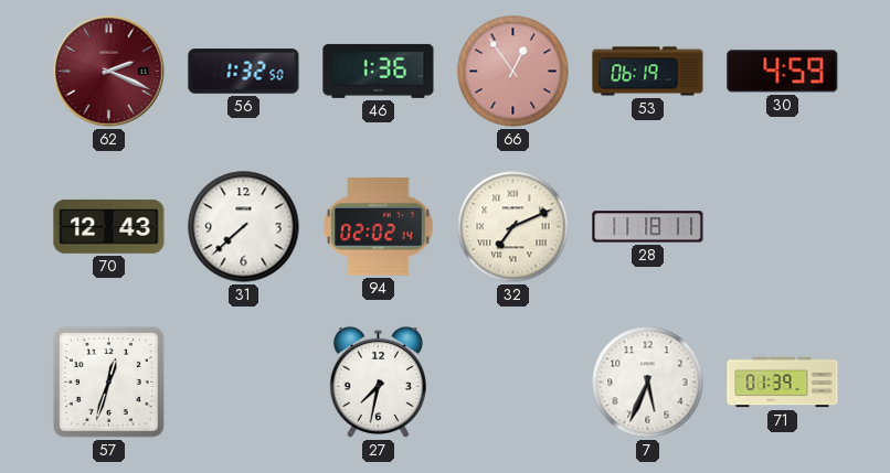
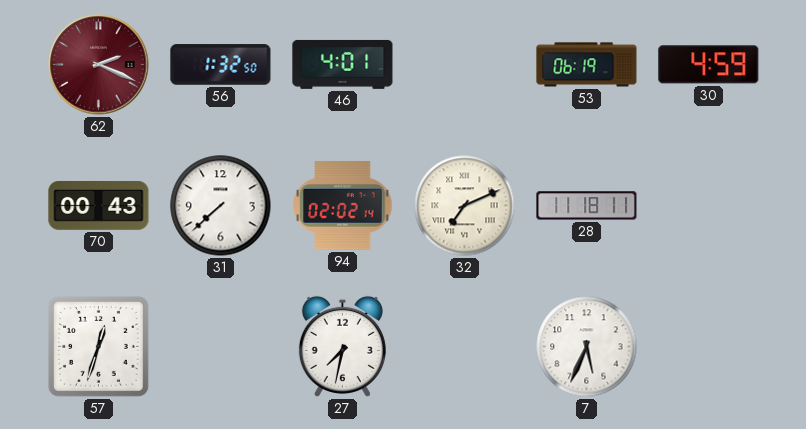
46: 1:36 -> 4:01 (343, 64)
66: 12:54 -> none (513, 72)
70: 12:43 -> 00:43 (99, 205)
71: 01:39 -> none (783, 383)
